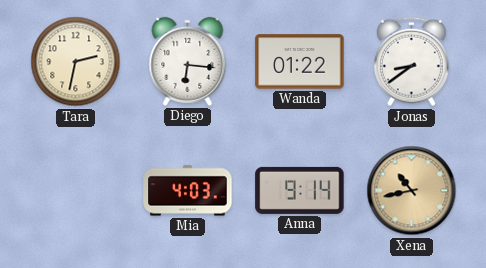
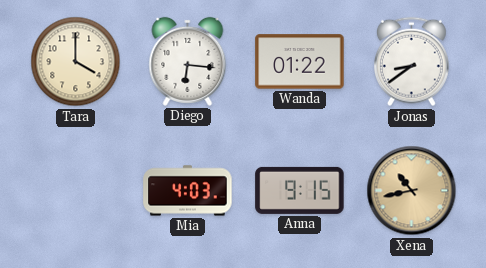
Tara: 2:32 -> 4:00 (76, 62)
Anna: 9:14 -> 9:15 (300, 190)
